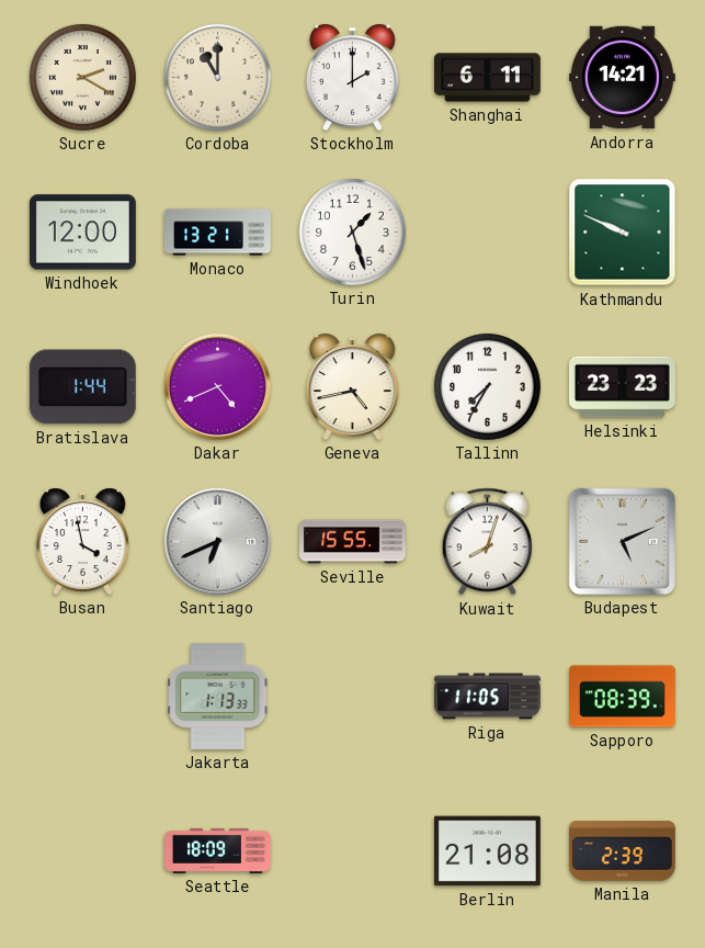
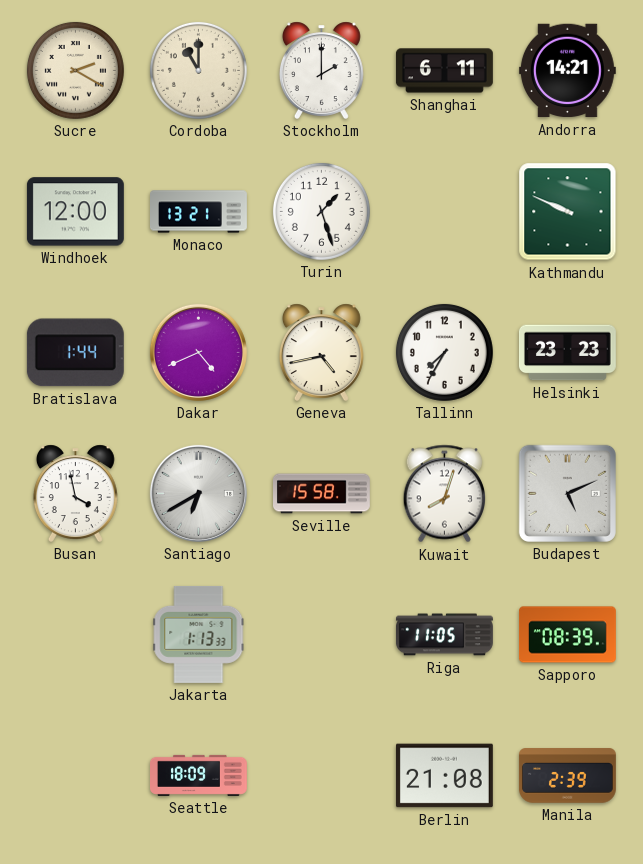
Santiago: 6:41 -> 6:40 (198, 493)
Seville: 15:55 -> 15:58 (322, 494)
